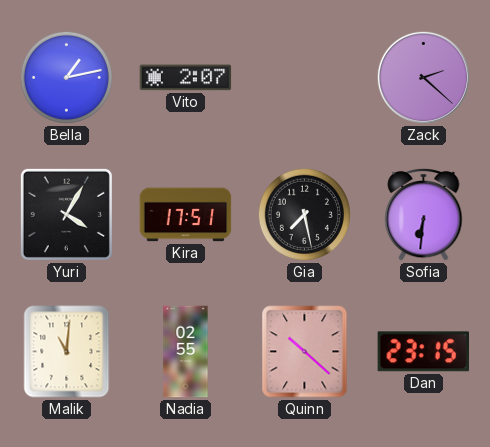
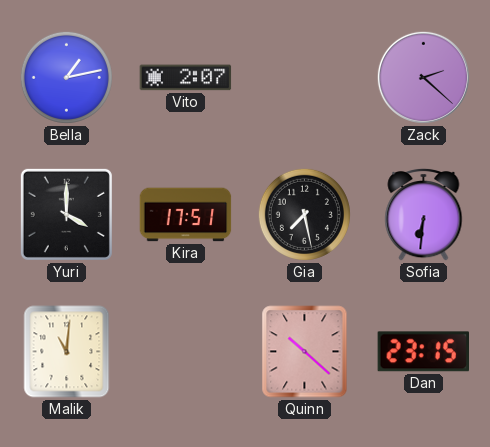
Yuri: 4:05 -> 4:00 (66, 214)
Nadia: 02:55 -> none (186, 352)
